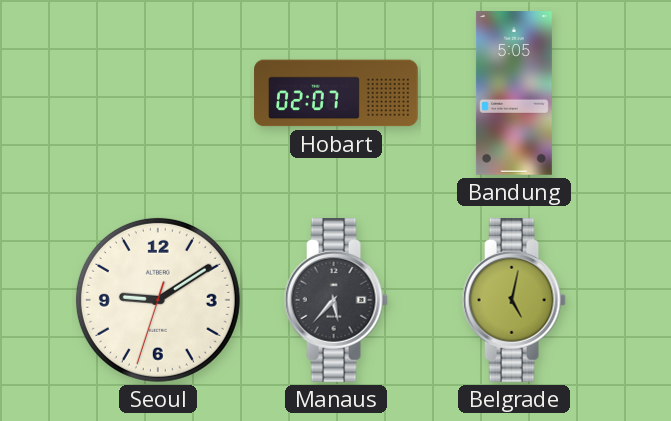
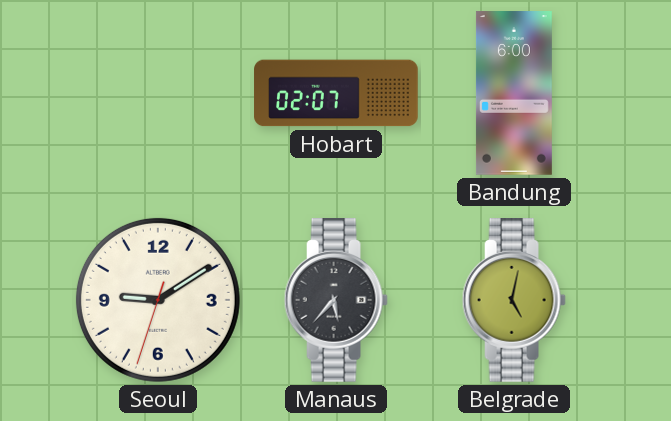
Bandung: 5:05 -> 6:00 (514, 93)
